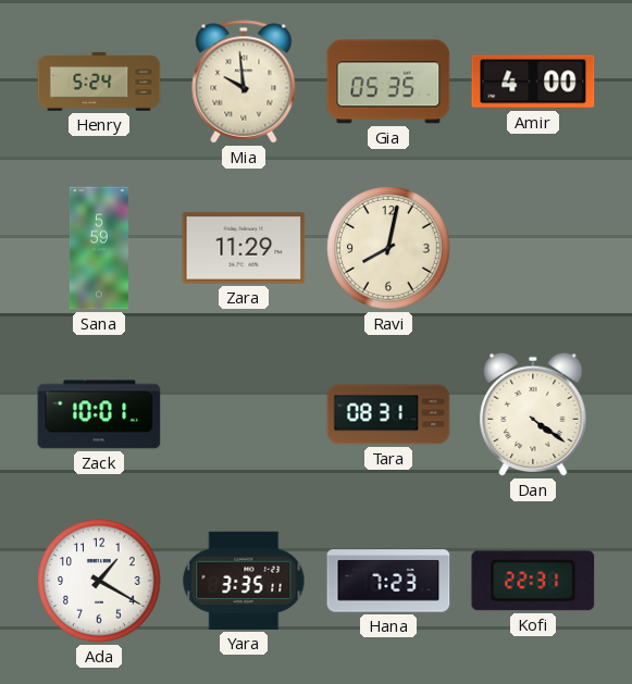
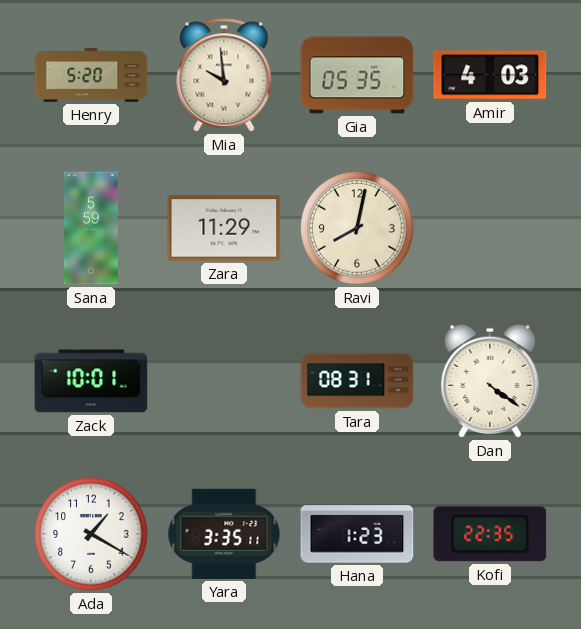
Henry: 5:24 -> 5:20 (91, 75)
Amir: 4:00 -> 4:03 (490, 75)
Hana: 7:23 -> 1:23 (357, 534)
Kofi: 22:31 -> 22:35 (490, 534)
